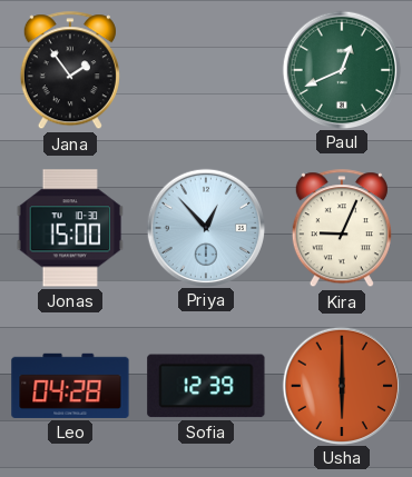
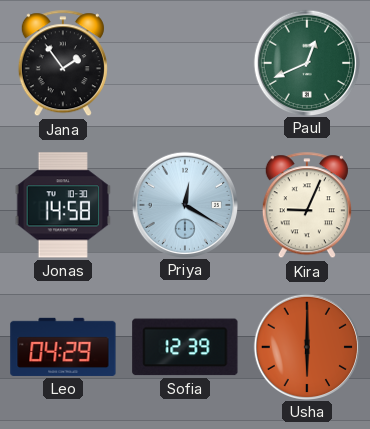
Jonas: 15:00 -> 14:58 (63, 205)
Priya: 12:53 -> 12:20 (184, 204)
Leo: 04:28 -> 04:29 (63, 347)
